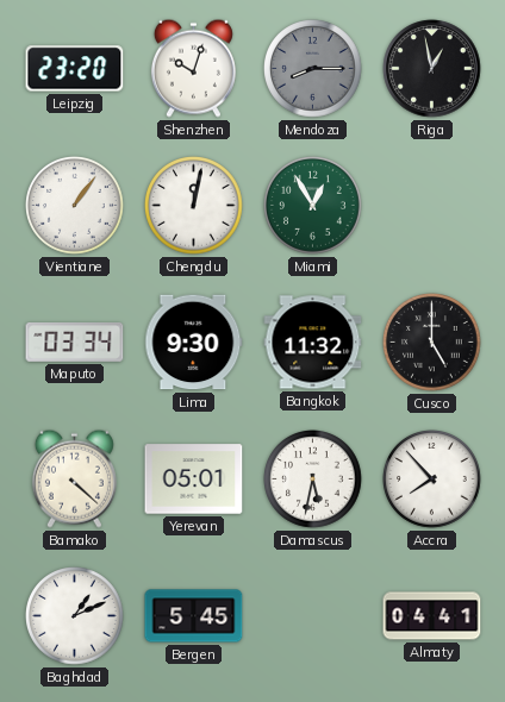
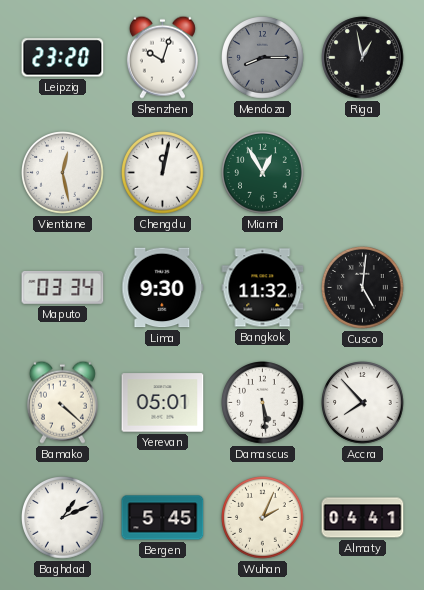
Vientiane: 1:06 -> 12:28 (63, 173)
Cusco: 5:00 -> 5:01 (363, 288)
Damascus: 5:32 -> 5:29 (263, 403)
Wuhan: none -> 2:04 (263, 518)
